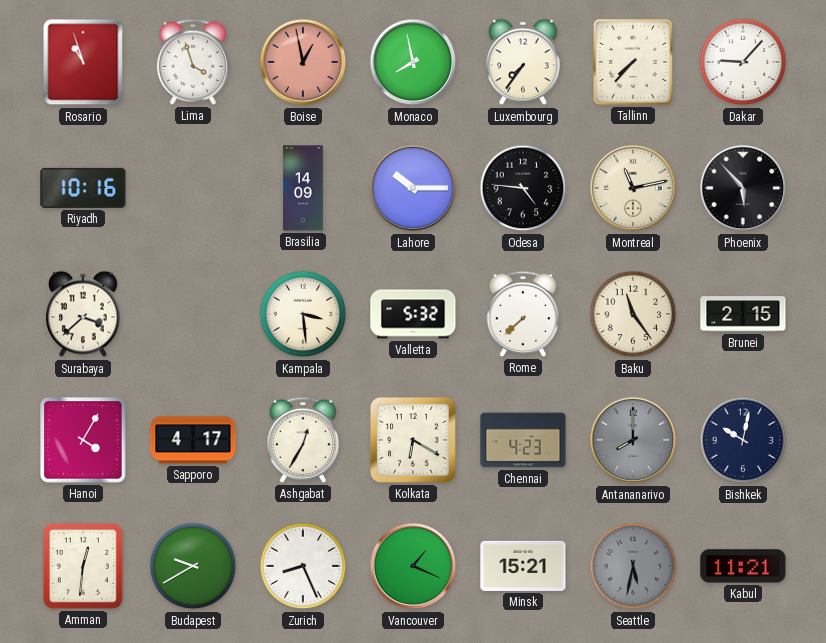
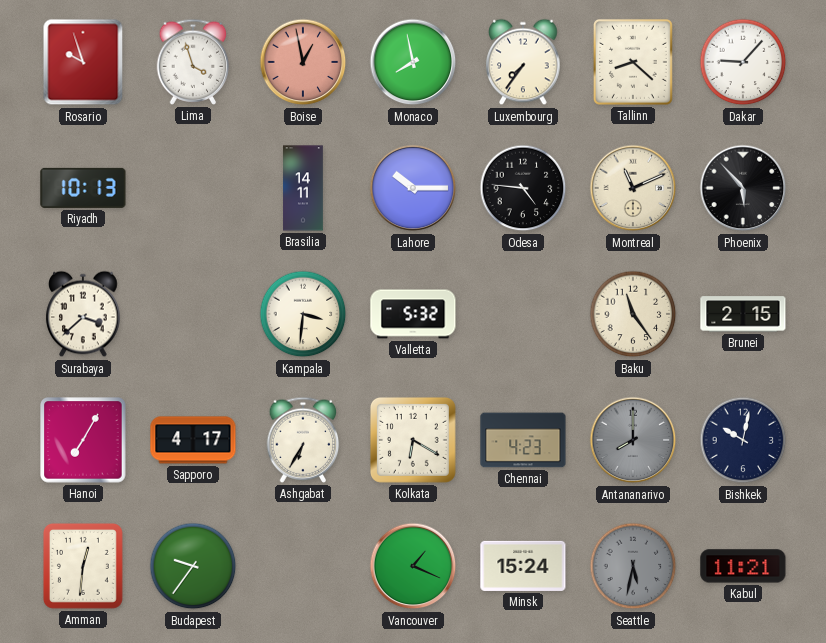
Rosario: 10:57 -> 9:57 (83, 62)
Tallinn: 7:37 -> 8:22 (633, 62)
Riyadh: 10:16 -> 10:13 (83, 188)
Brasilia: 14:09 -> 14:11 (303, 188)
Montreal: 11:13 -> 11:11 (633, 188)
Kampala: 3:29 -> 3:31 (303, 314)
Rome: 7:38 -> none (523, 314)
Hanoi: 4:05 -> 7:05 (83, 440)
Ashgabat: 12:35 -> 6:35 (303, 440)
Budapest: 9:40 -> 9:36 (193, 566)
Zurich: 8:26 -> none (303, 566)
Minsk: 15:21 -> 15:24 (523, 566)
